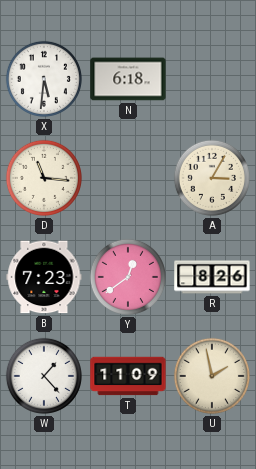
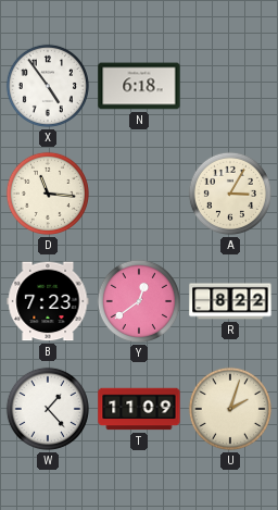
X: 5:31 -> 4:54 (48, 86)
R: 8:26 -> 8:22 (230, 301)
U: 1:58 -> 2:03 (230, 409)
